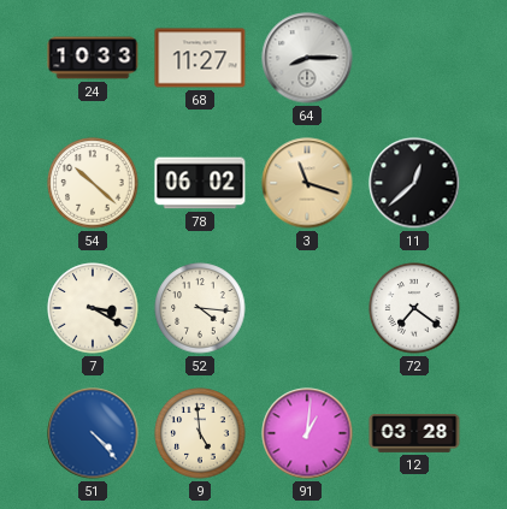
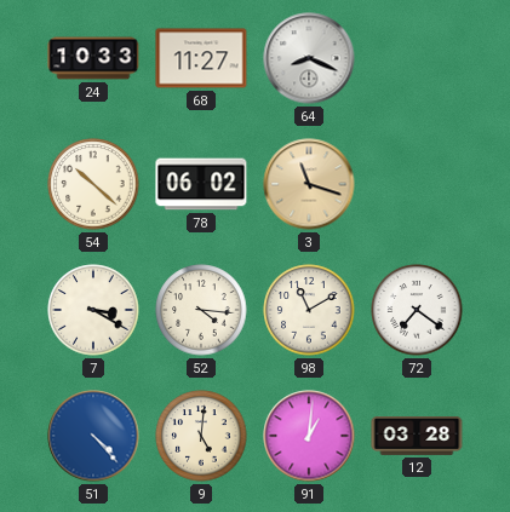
64: 8:15 -> 8:19 (309, 58)
11: 12:38 -> none (414, 183)
98: none -> 11:10 (309, 310)
9: 4:59 -> 5:01 (201, 436)
